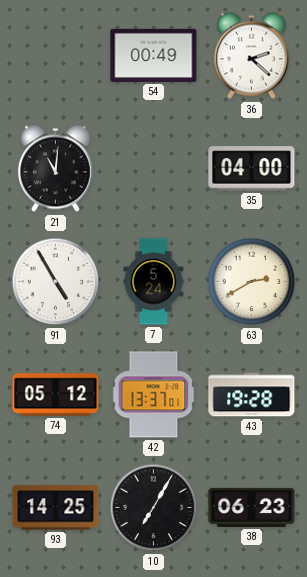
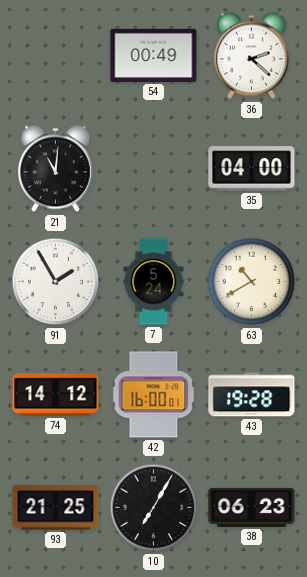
91: 4:55 -> 1:55 (56, 282)
63: 2:40 -> 10:40 (252, 282)
74: 05:12 -> 14:12 (56, 395)
42: 13:37 -> 16:00 (154, 395)
93: 14:25 -> 21:25 (56, 508)
